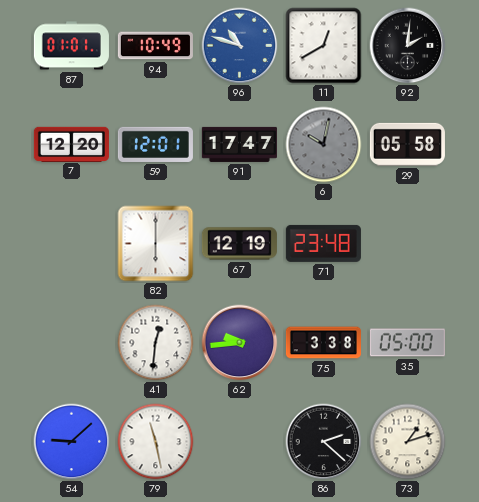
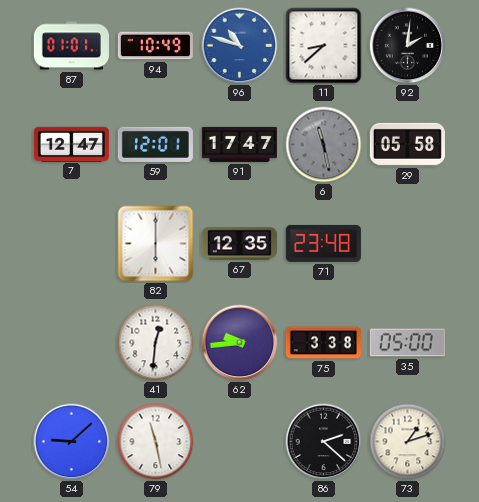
11: 12:40 -> 8:38 (324, 46)
7: 12:20 -> 12:47 (71, 144)
6: 10:02 -> 11:28 (324, 145)
67: 12:19 -> 12:35 (239, 244)
